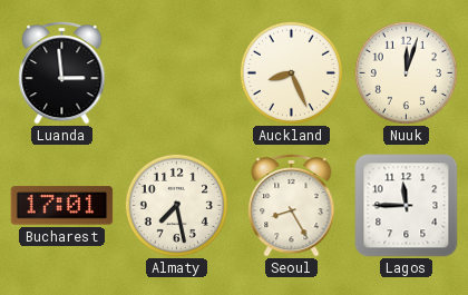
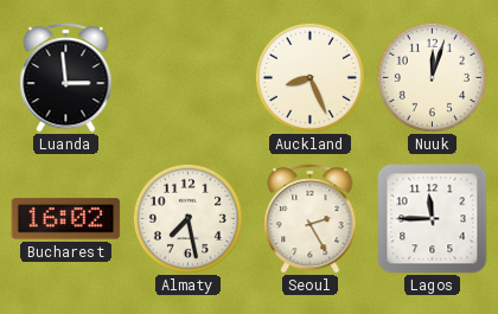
Bucharest: 17:01 -> 16:02 (66, 219)
Seoul: 8:25 -> 2:25 (311, 218)
